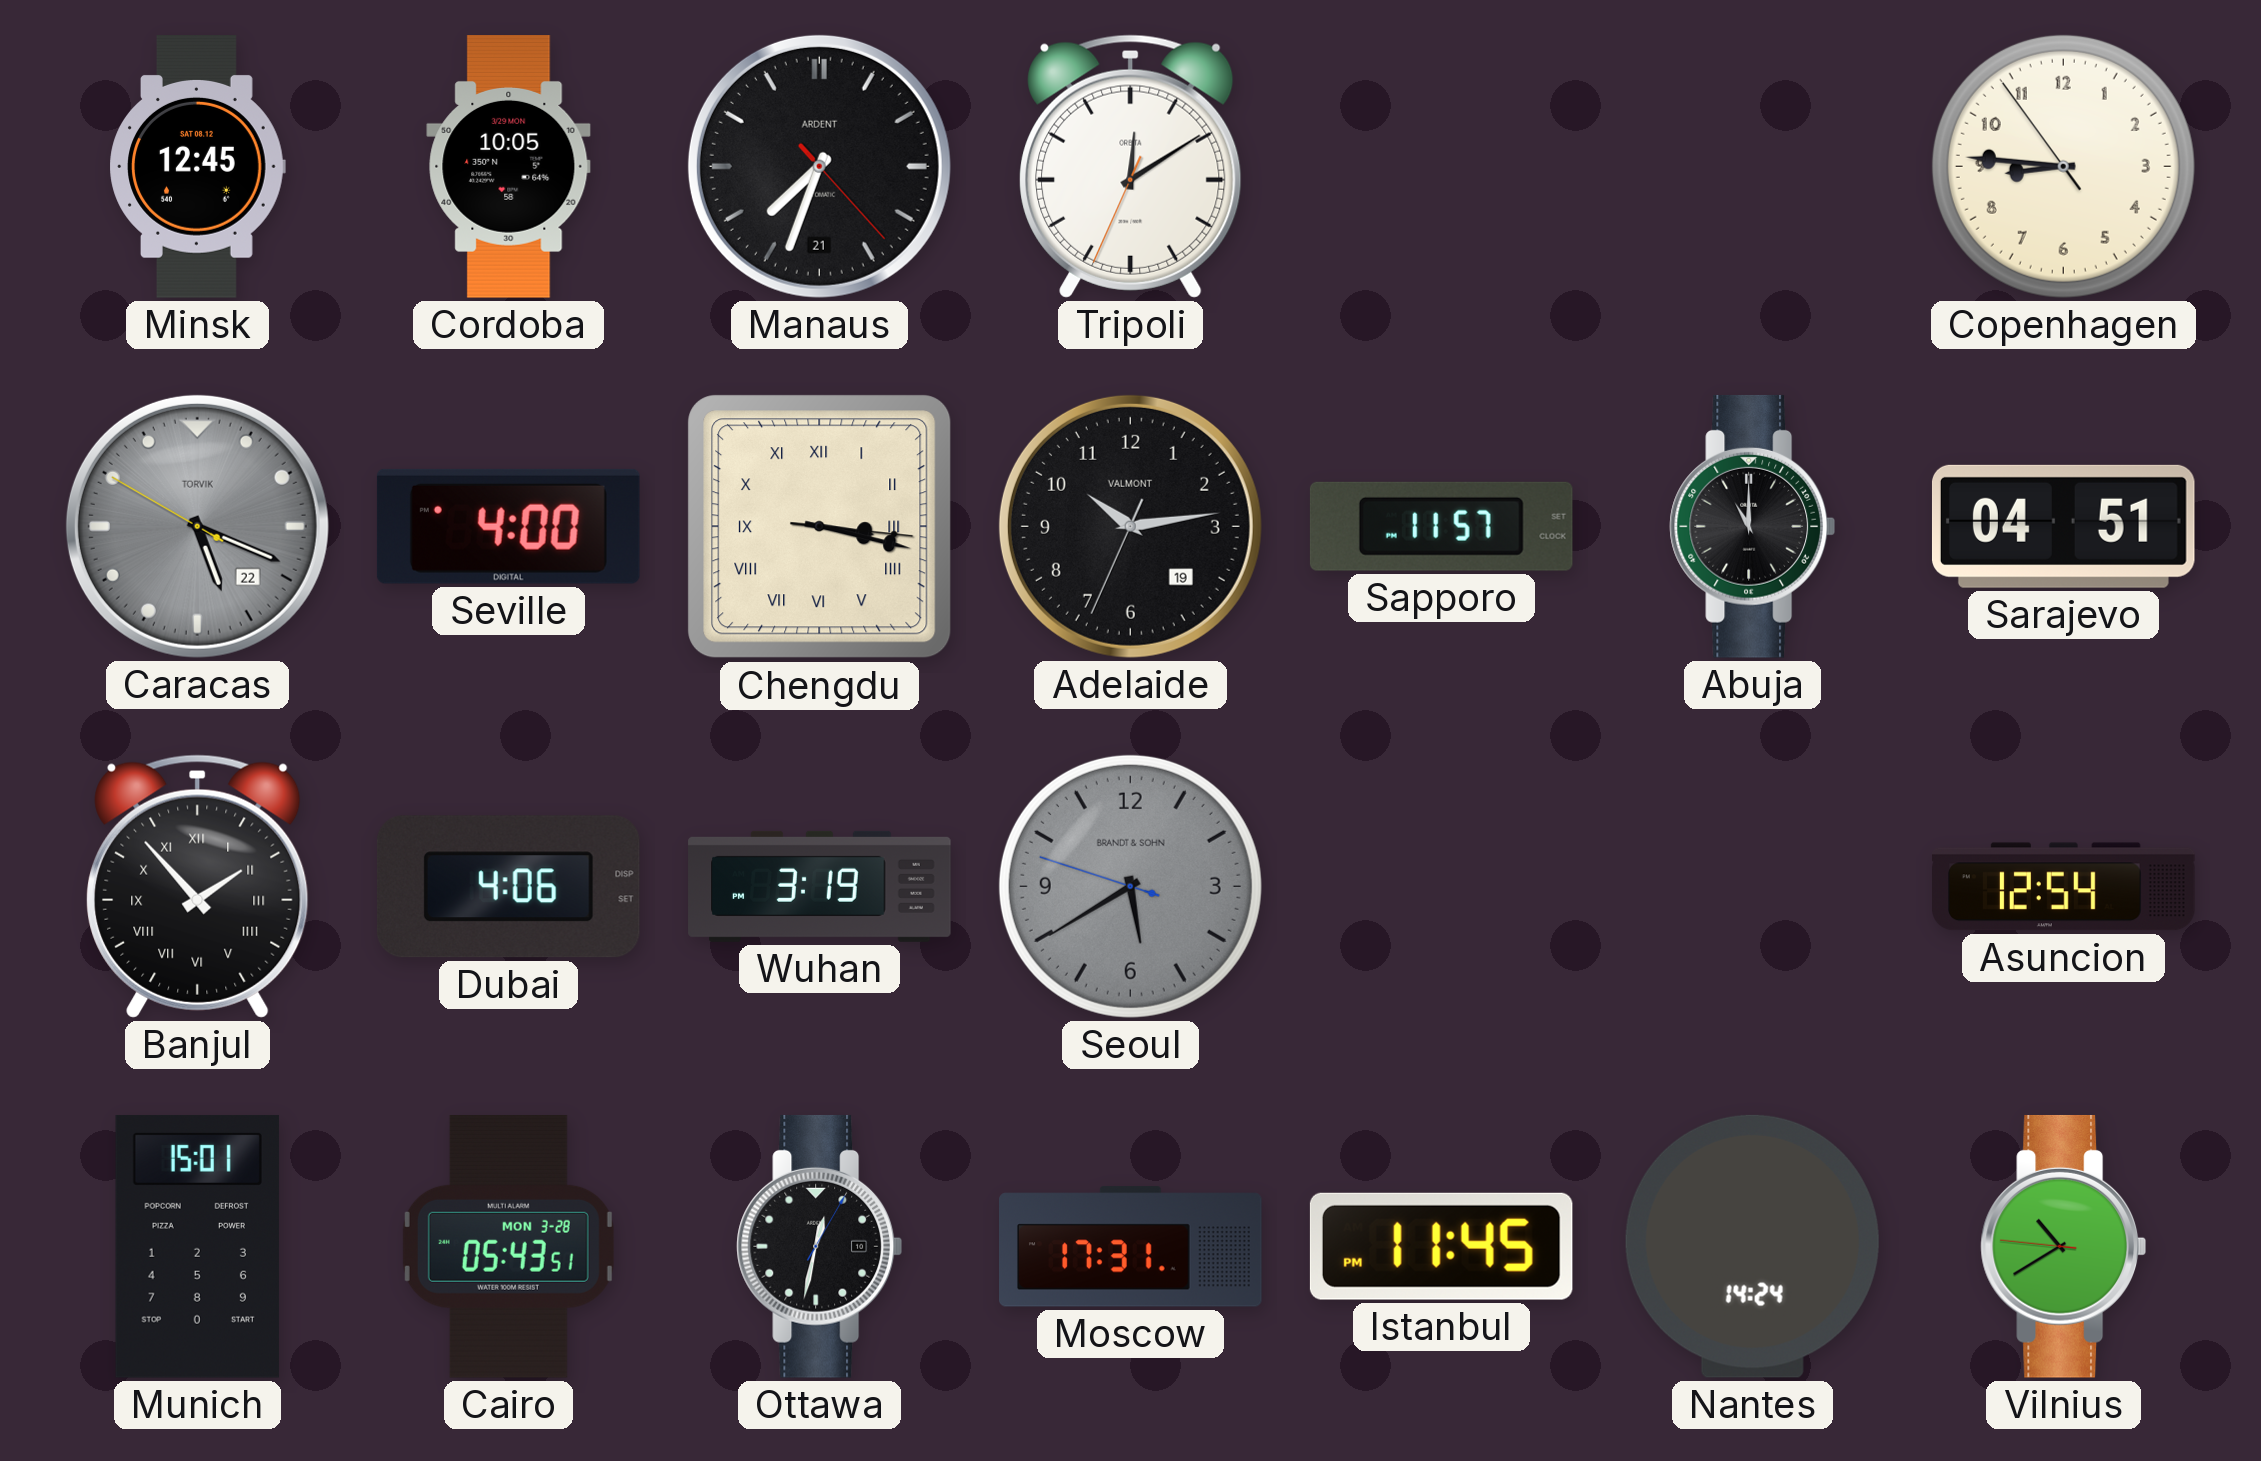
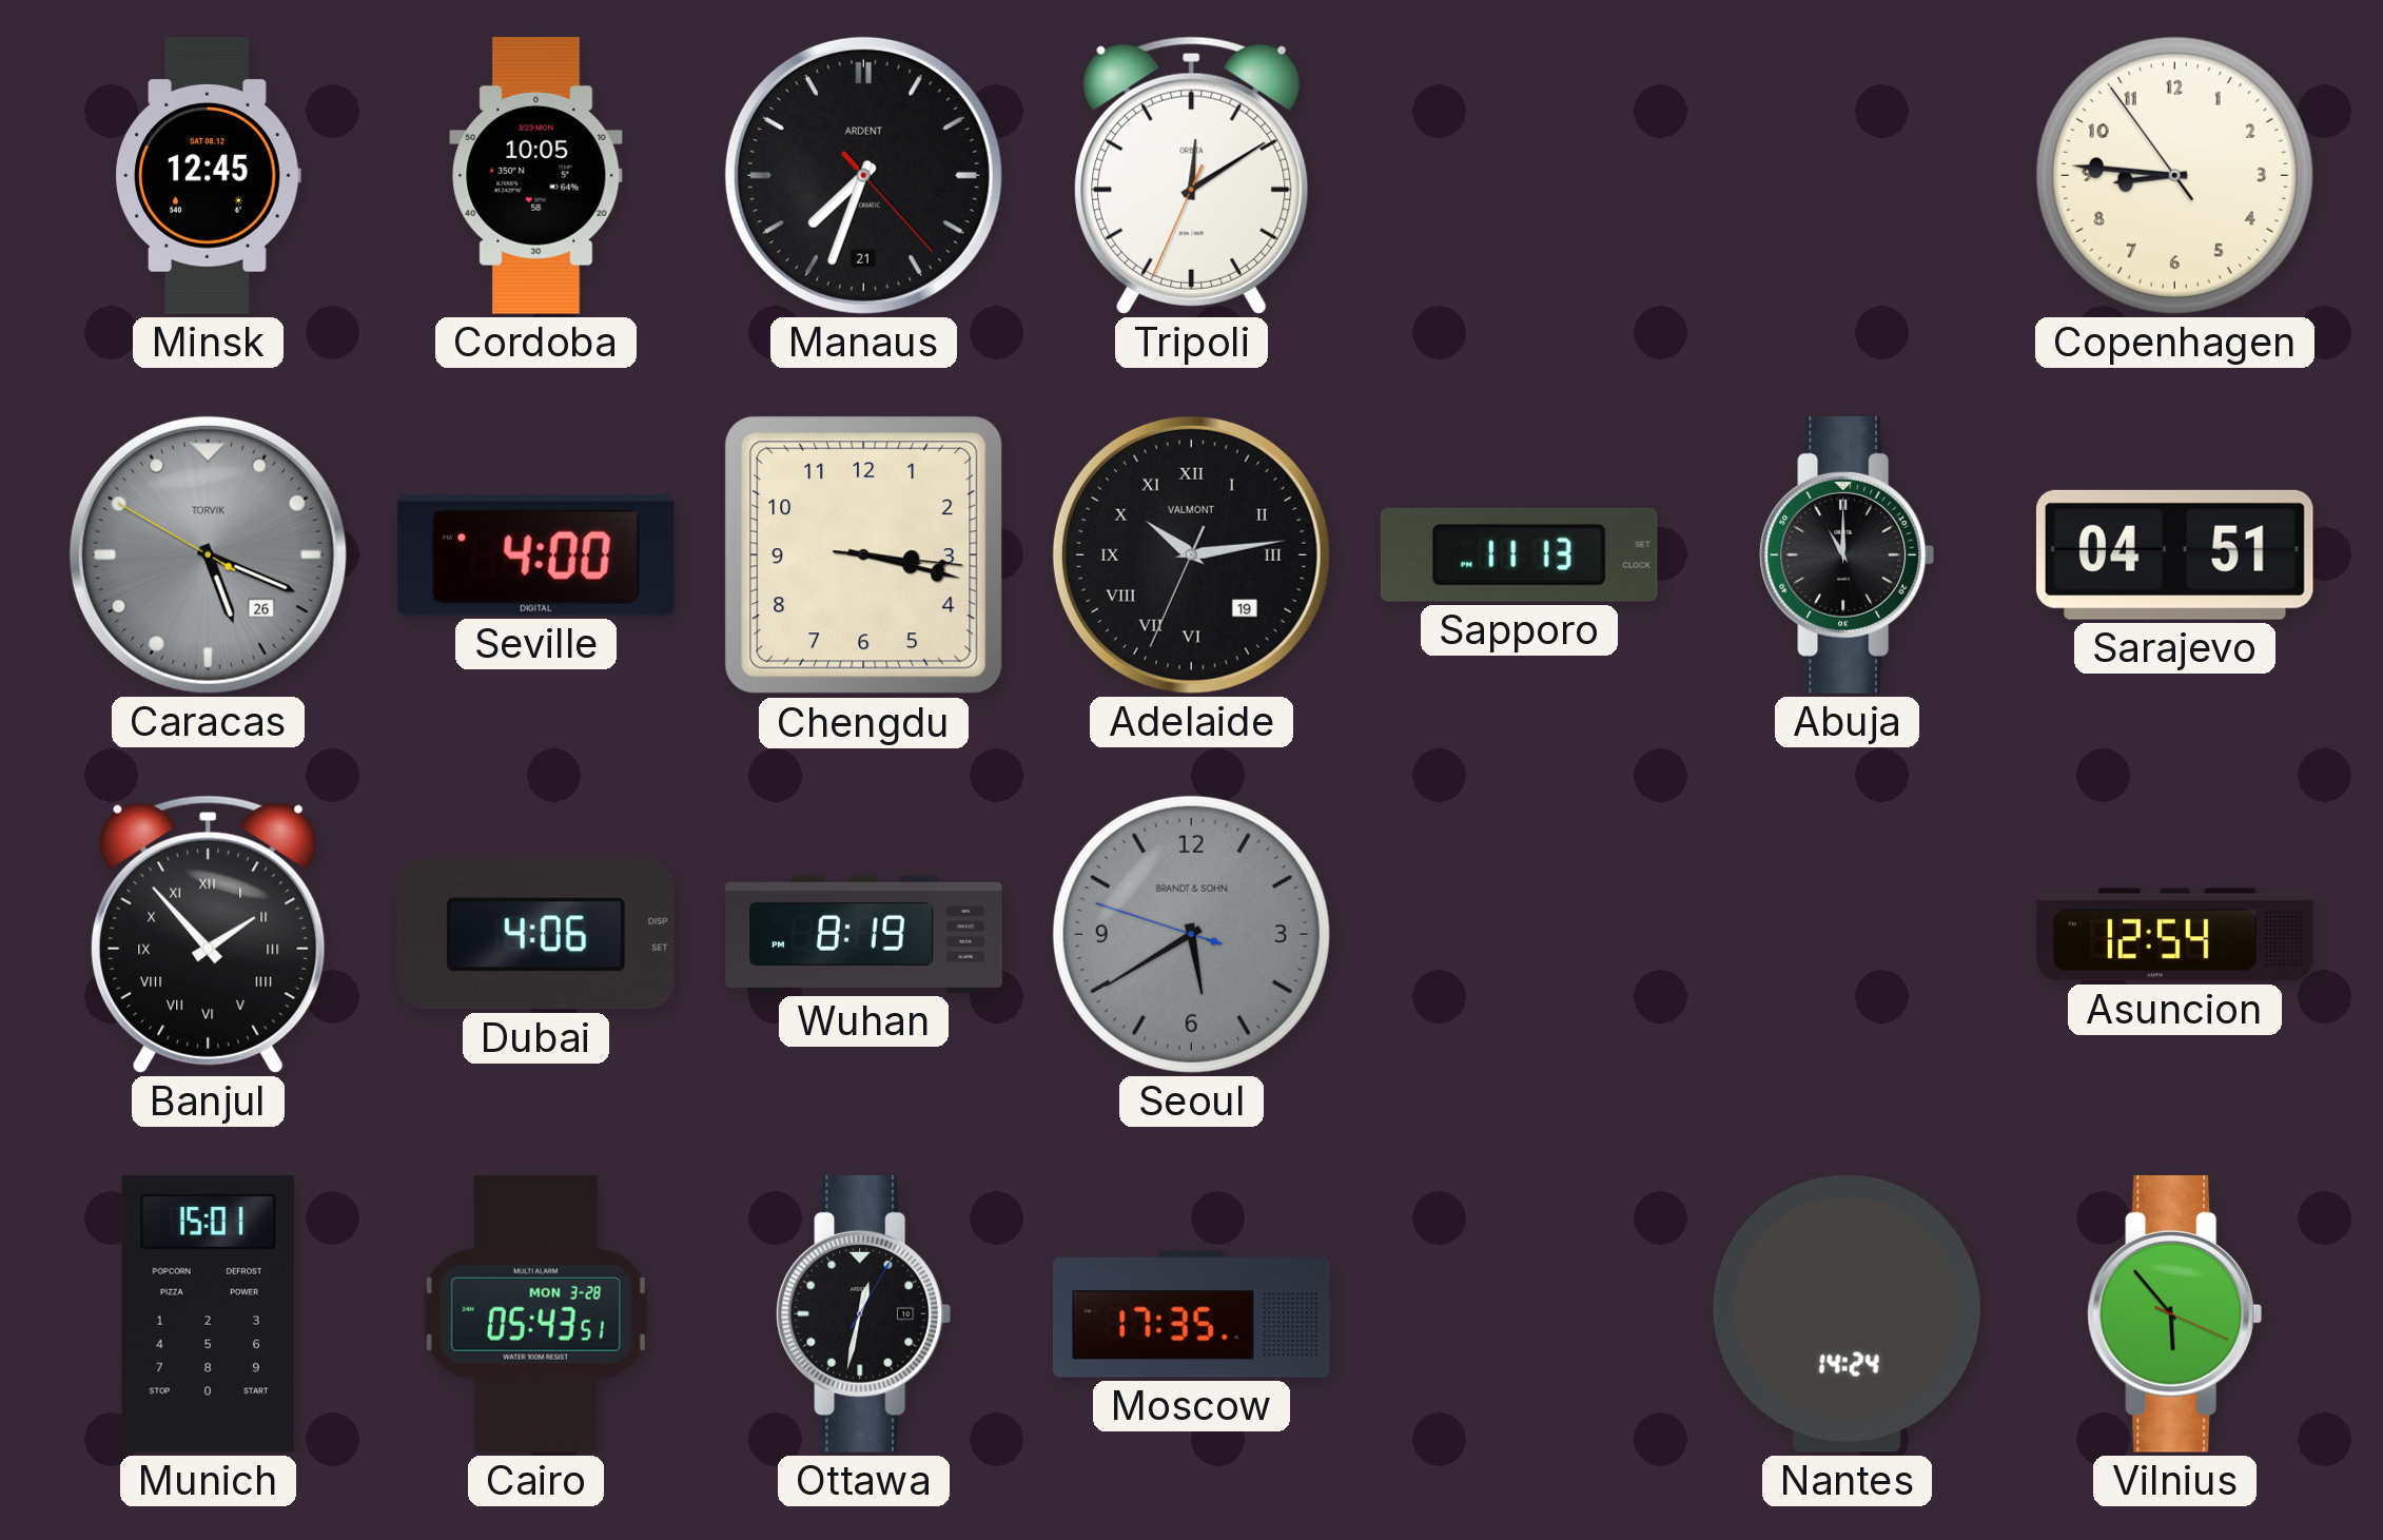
Caracas date: 22 -> 26 (208, 554)
Chengdu numerals: Roman -> Arabic (864, 555)
Adelaide numerals: Arabic -> Roman (1191, 554)
Sapporo: 11:57 -> 11:13 (1519, 554)
Wuhan: 3:19 -> 8:19 (864, 934)
Moscow: 17:31 -> 17:35 (1192, 1314)
Istanbul: 11:45 -> none (1441, 1246)
Vilnius: 10:39 -> 5:53 (2174, 1313)
